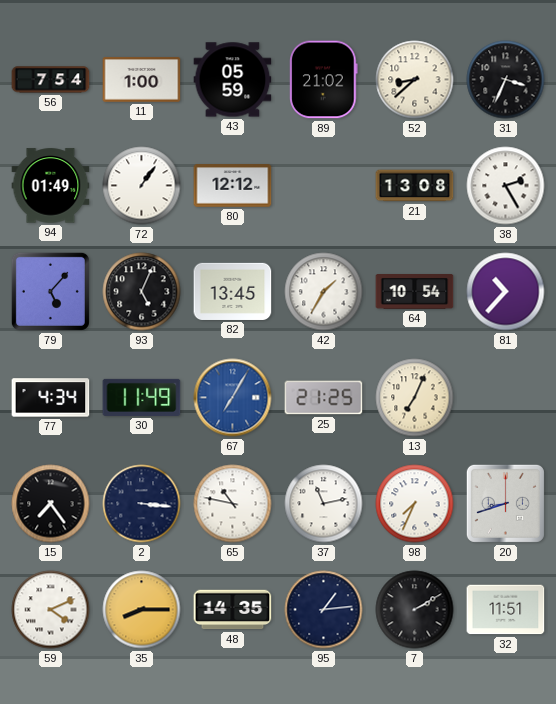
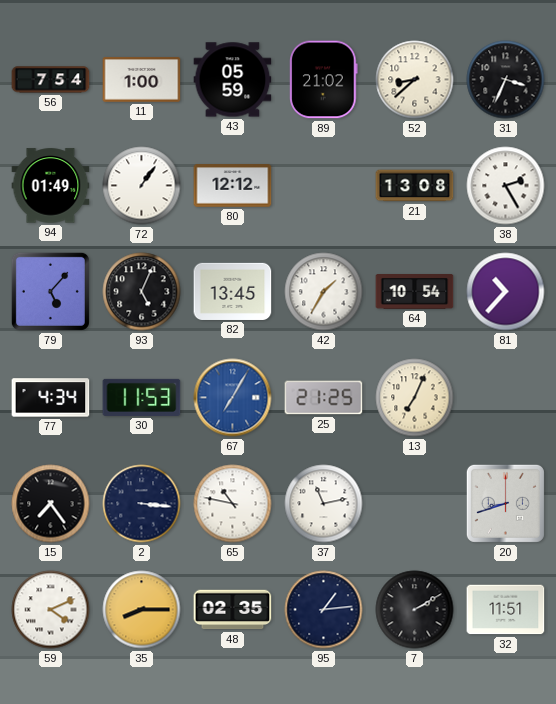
30: 11:49 -> 11:53 (142, 397)
98: 7:34 -> none (415, 504)
48: 14:35 -> 02:35 (233, 610)
